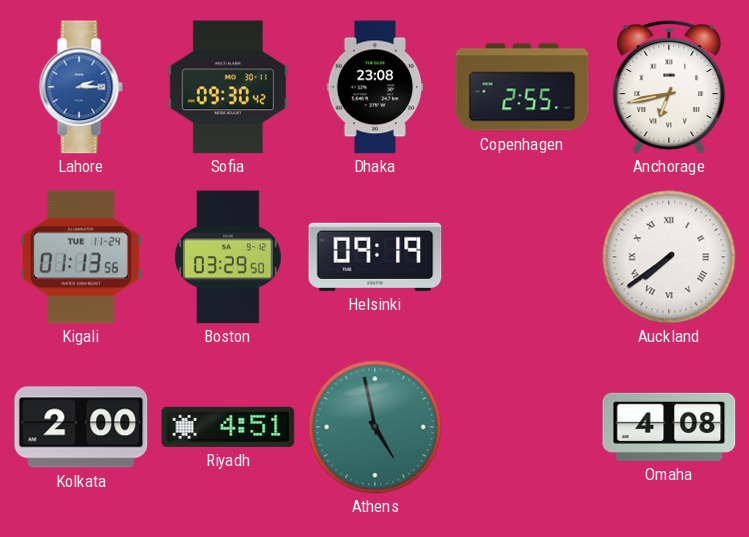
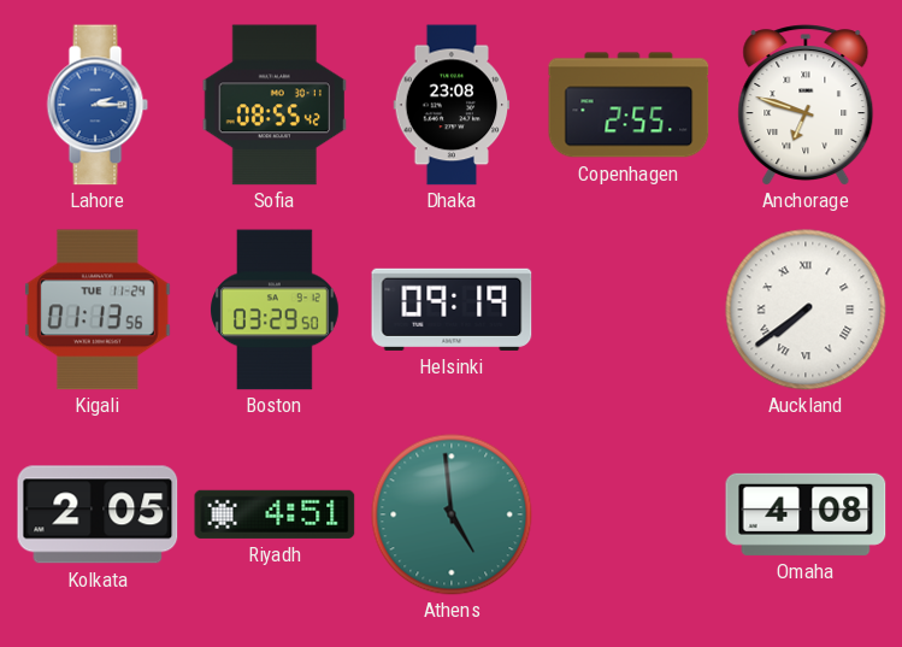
Sofia: 09:30 -> 08:55 (275, 105)
Anchorage: 6:43 -> 6:48 (806, 105)
Kolkata: 2:00 -> 2:05 (98, 514)
Athens: 4:58 -> 4:59 (452, 514)
